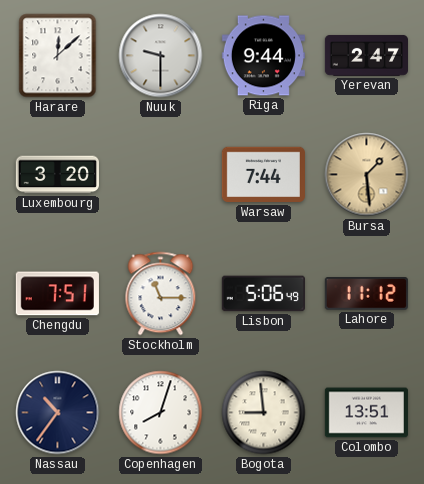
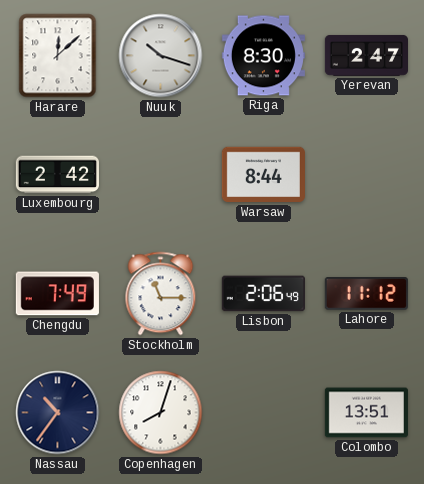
Nuuk: 9:30 -> 10:18 (161, 56)
Riga: 9:44 -> 8:30 (263, 56)
Luxembourg: 3:20 -> 2:42 (57, 175)
Warsaw: 7:44 -> 8:44 (263, 175)
Bursa: 1:29 -> none (367, 175)
Chengdu: 7:51 -> 7:49 (57, 294)
Lisbon: 5:06 -> 2:06 (263, 294)
Bogota: 8:59 -> none (264, 413)
